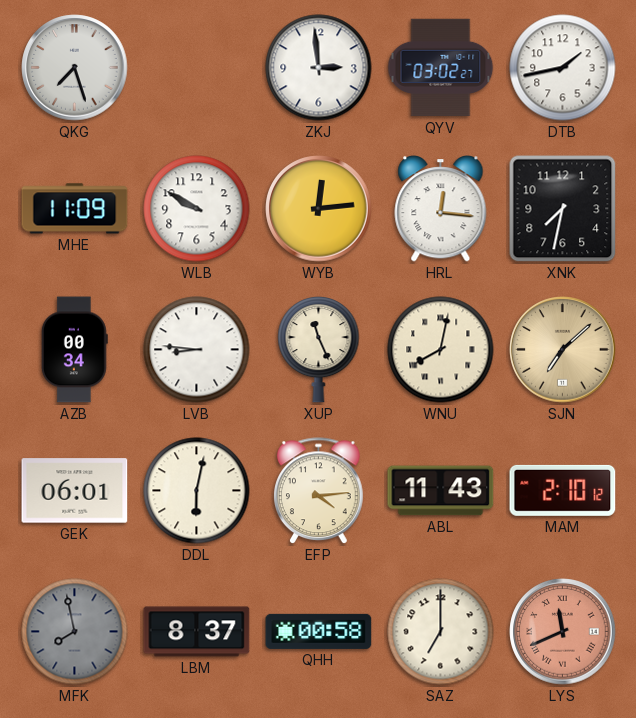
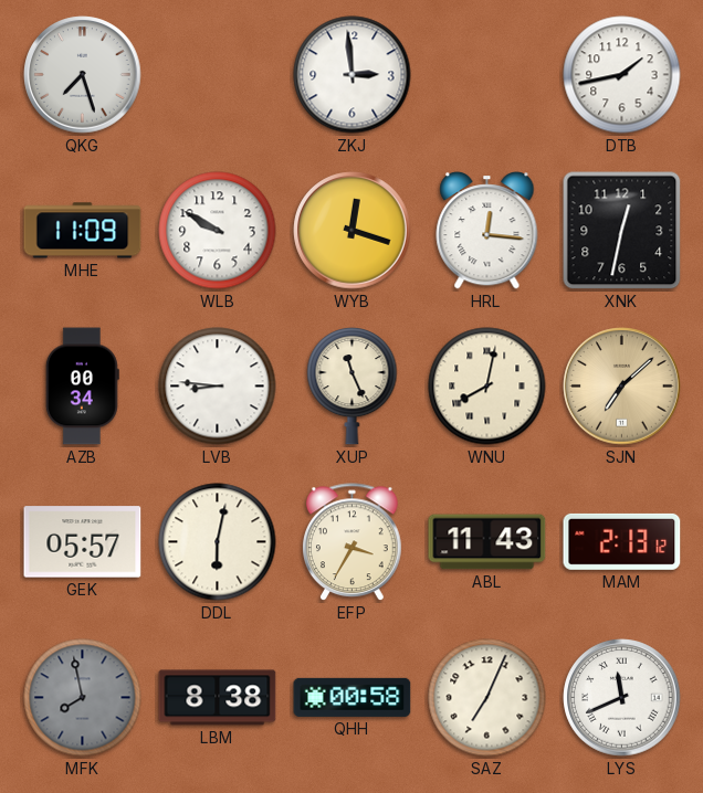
QYV: 03:02 -> none (441, 68)
WYB: 12:14 -> 12:18 (353, 231)
XNK: 7:32 -> 12:32 (622, 231)
GEK: 06:01 -> 05:57 (83, 542)
EFP: 4:14 -> 3:35 (353, 542)
MAM: 2:10 -> 2:13 (622, 541)
LBM: 8:37 -> 8:38 (218, 698)
SAZ: 7:00 -> 7:04 (487, 698)
LYS dial: salmon -> white (622, 698)
